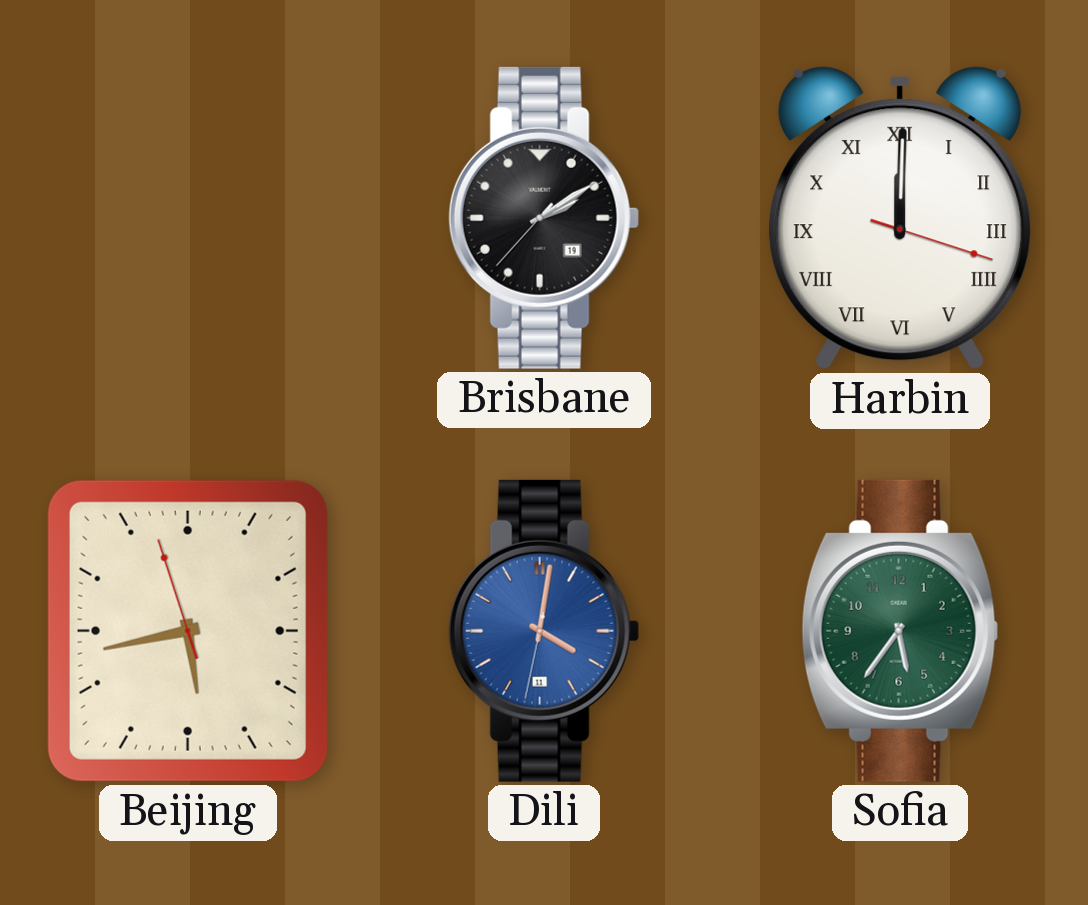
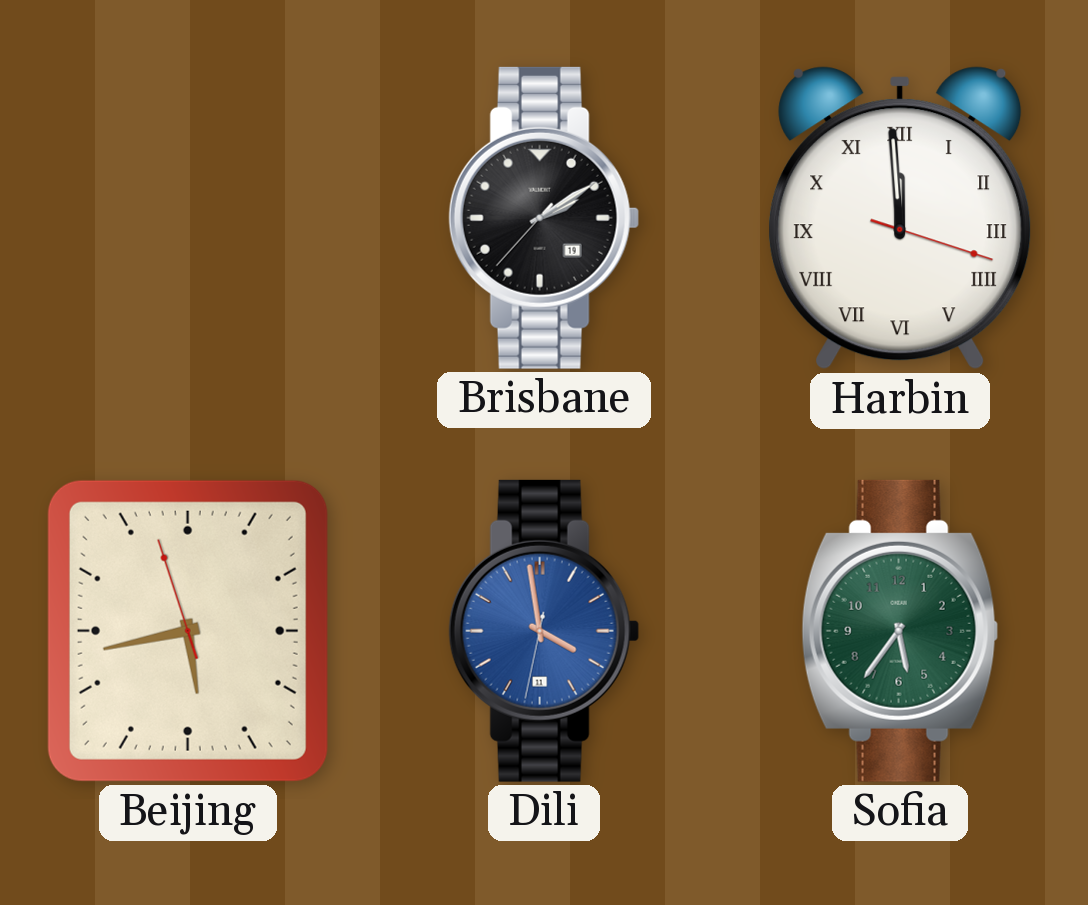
Harbin: 12:00 -> 11:59 (900, 218)
Dili: 4:01 -> 3:58 (544, 631)
